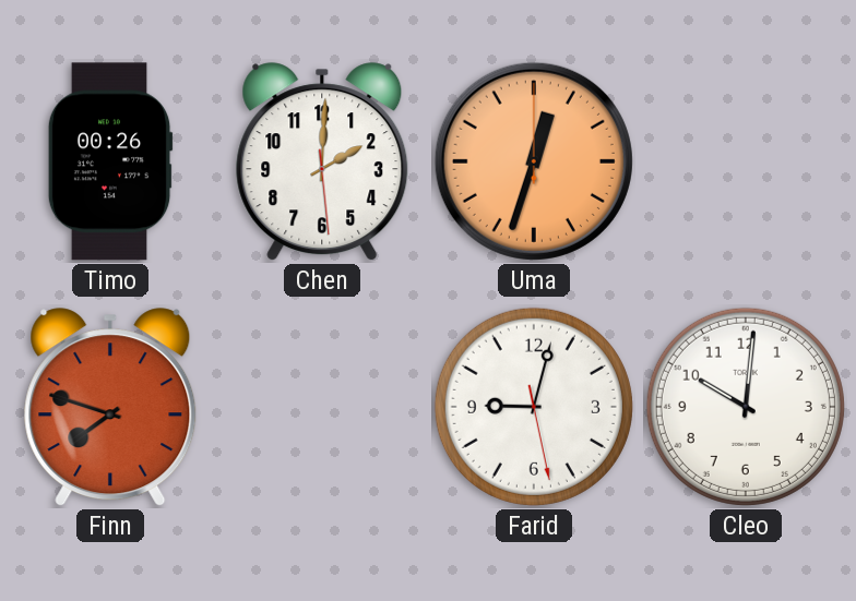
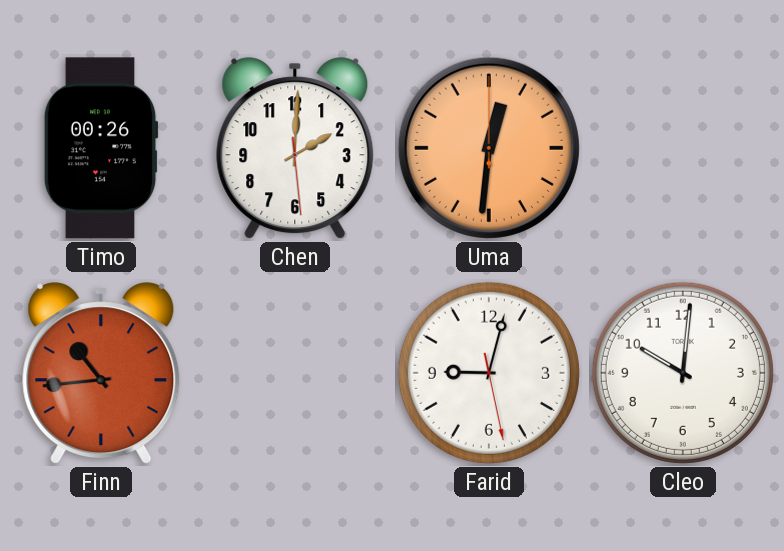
Uma: 12:33 -> 12:31 (489, 148)
Finn: 7:48 -> 10:44 (101, 374)
